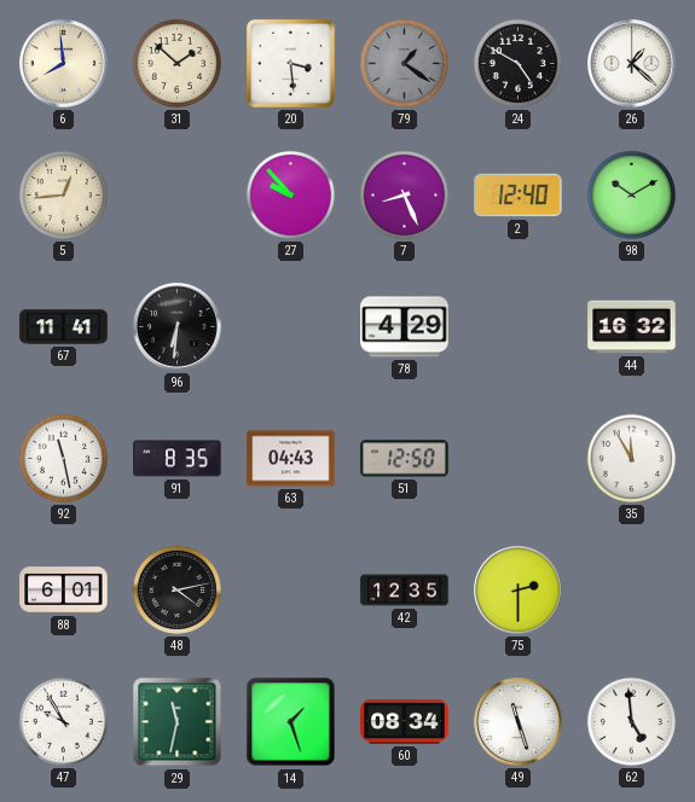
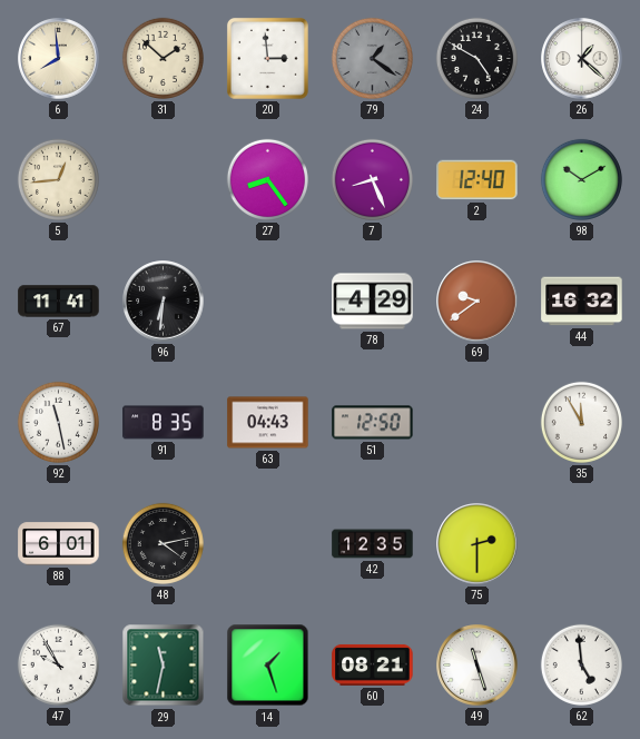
20: 3:29 -> 2:59 (267, 58)
27: 9:53 -> 8:24 (267, 179)
69: none -> 9:39 (477, 302)
60: 08:34 -> 08:21 (373, 664)
